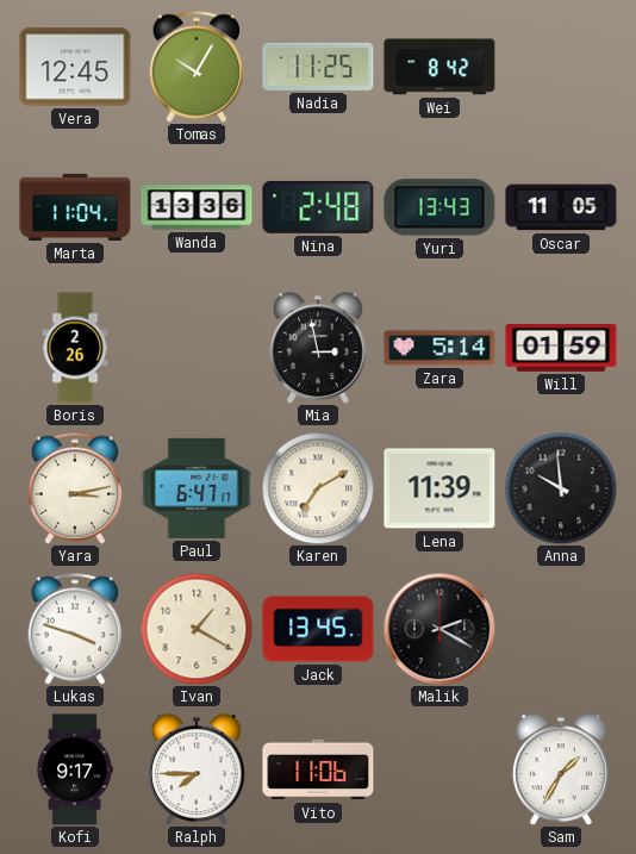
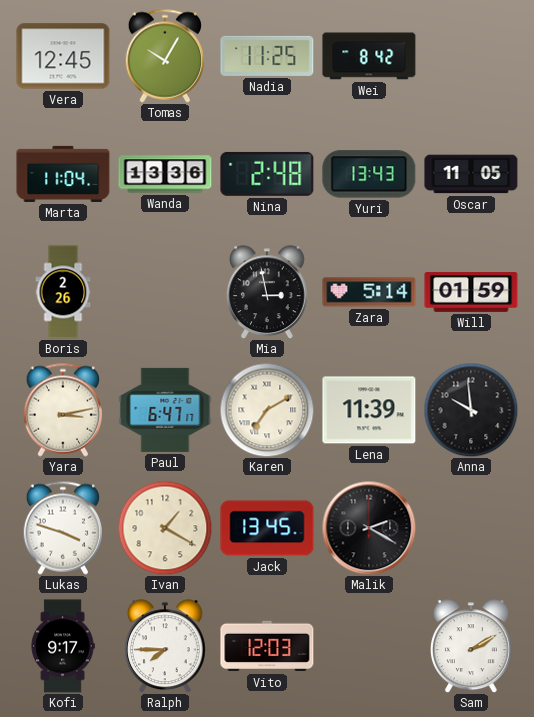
Vito: 11:06 -> 12:03 (267, 646)
Sam: 1:35 -> 2:10 (472, 646)
